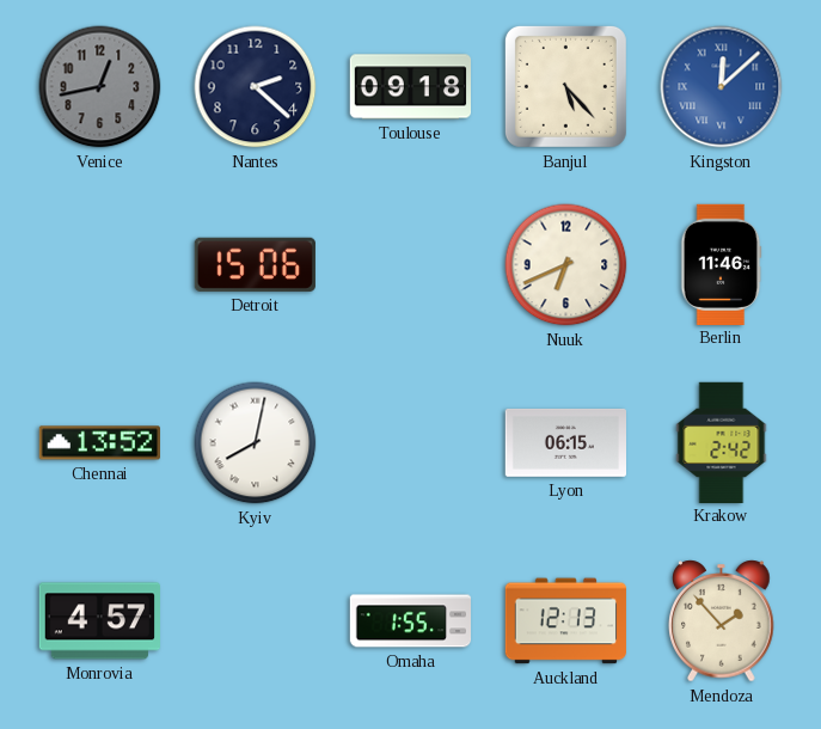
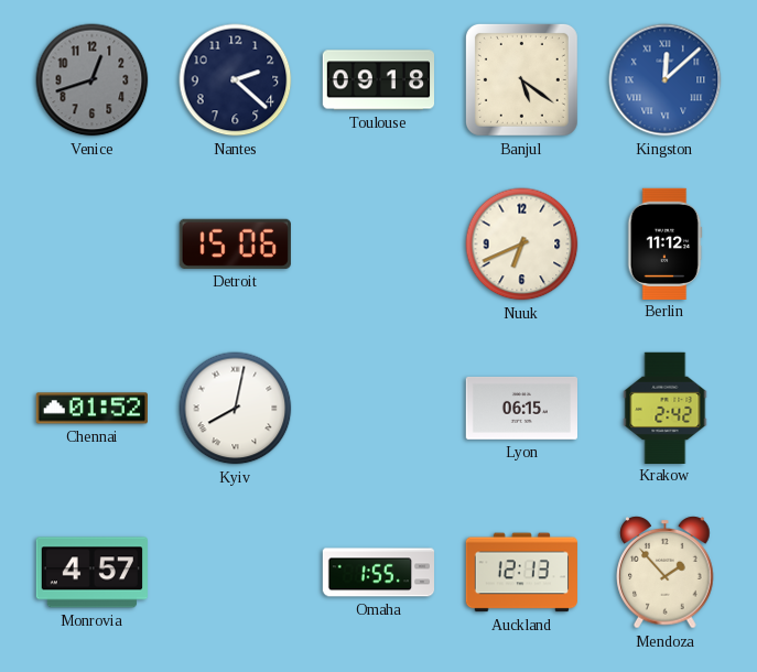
Venice: 12:43 -> 12:42 (93, 80)
Banjul: 5:23 -> 5:21 (521, 79)
Berlin: 11:46 -> 11:12 (664, 243)
Chennai: 13:52 -> 01:52 (91, 409)
